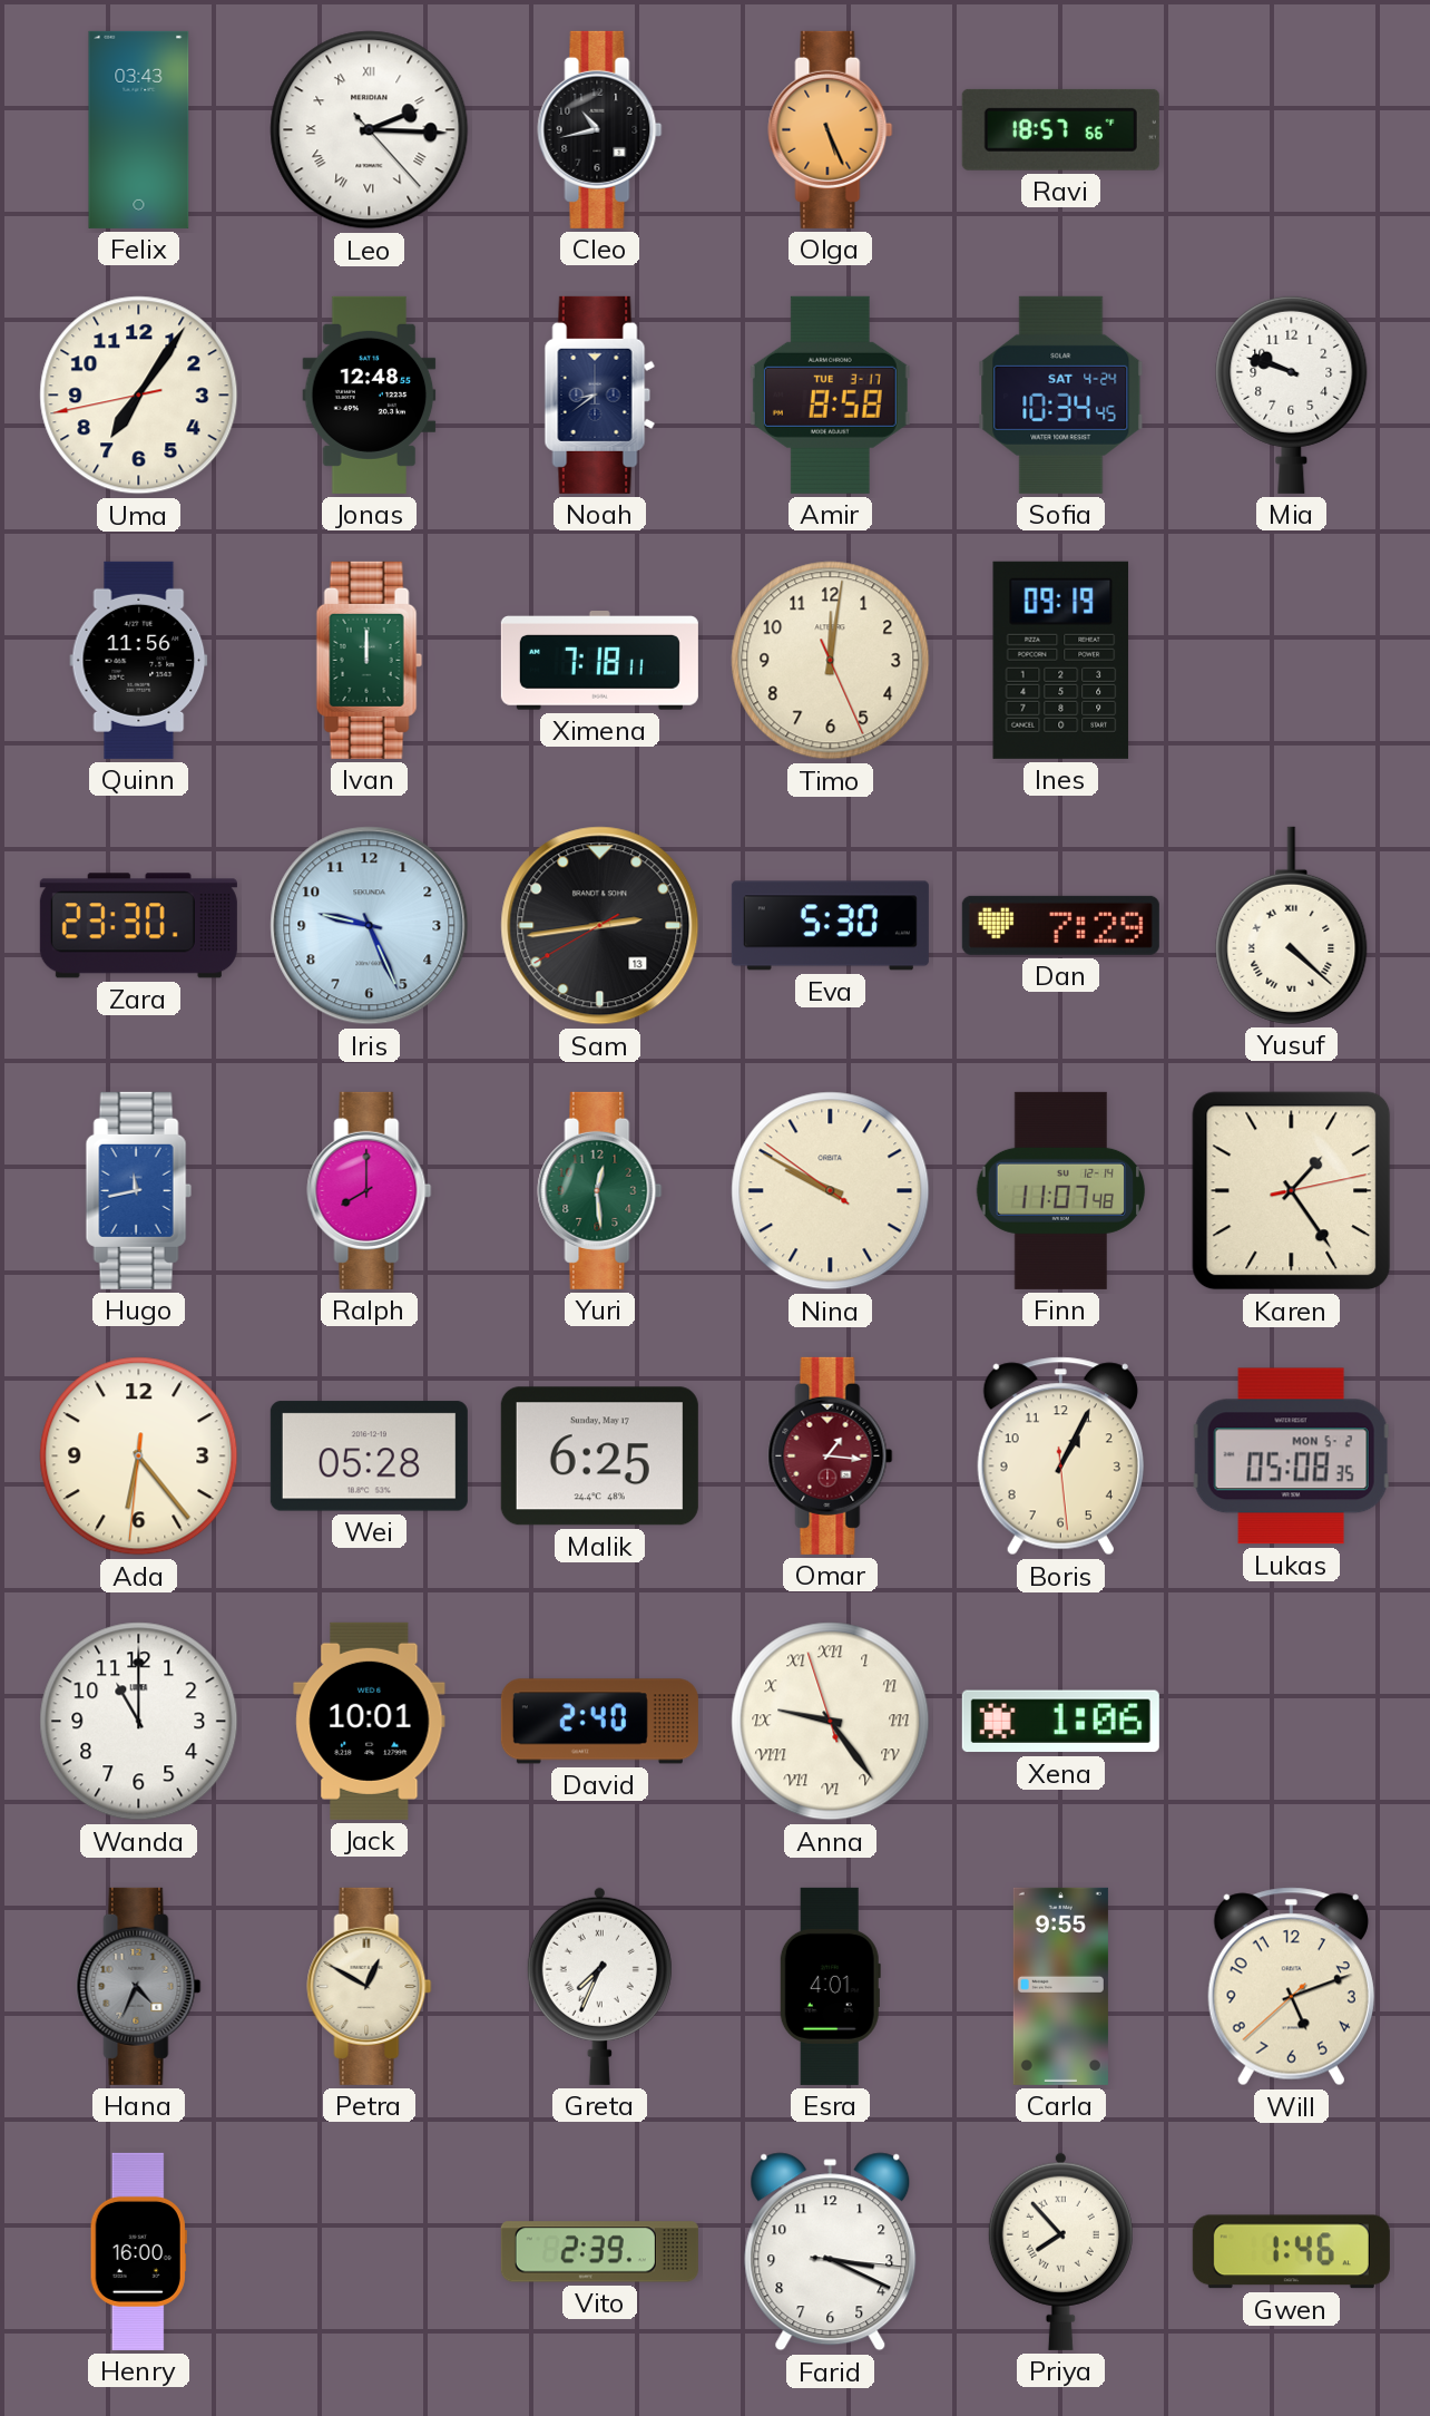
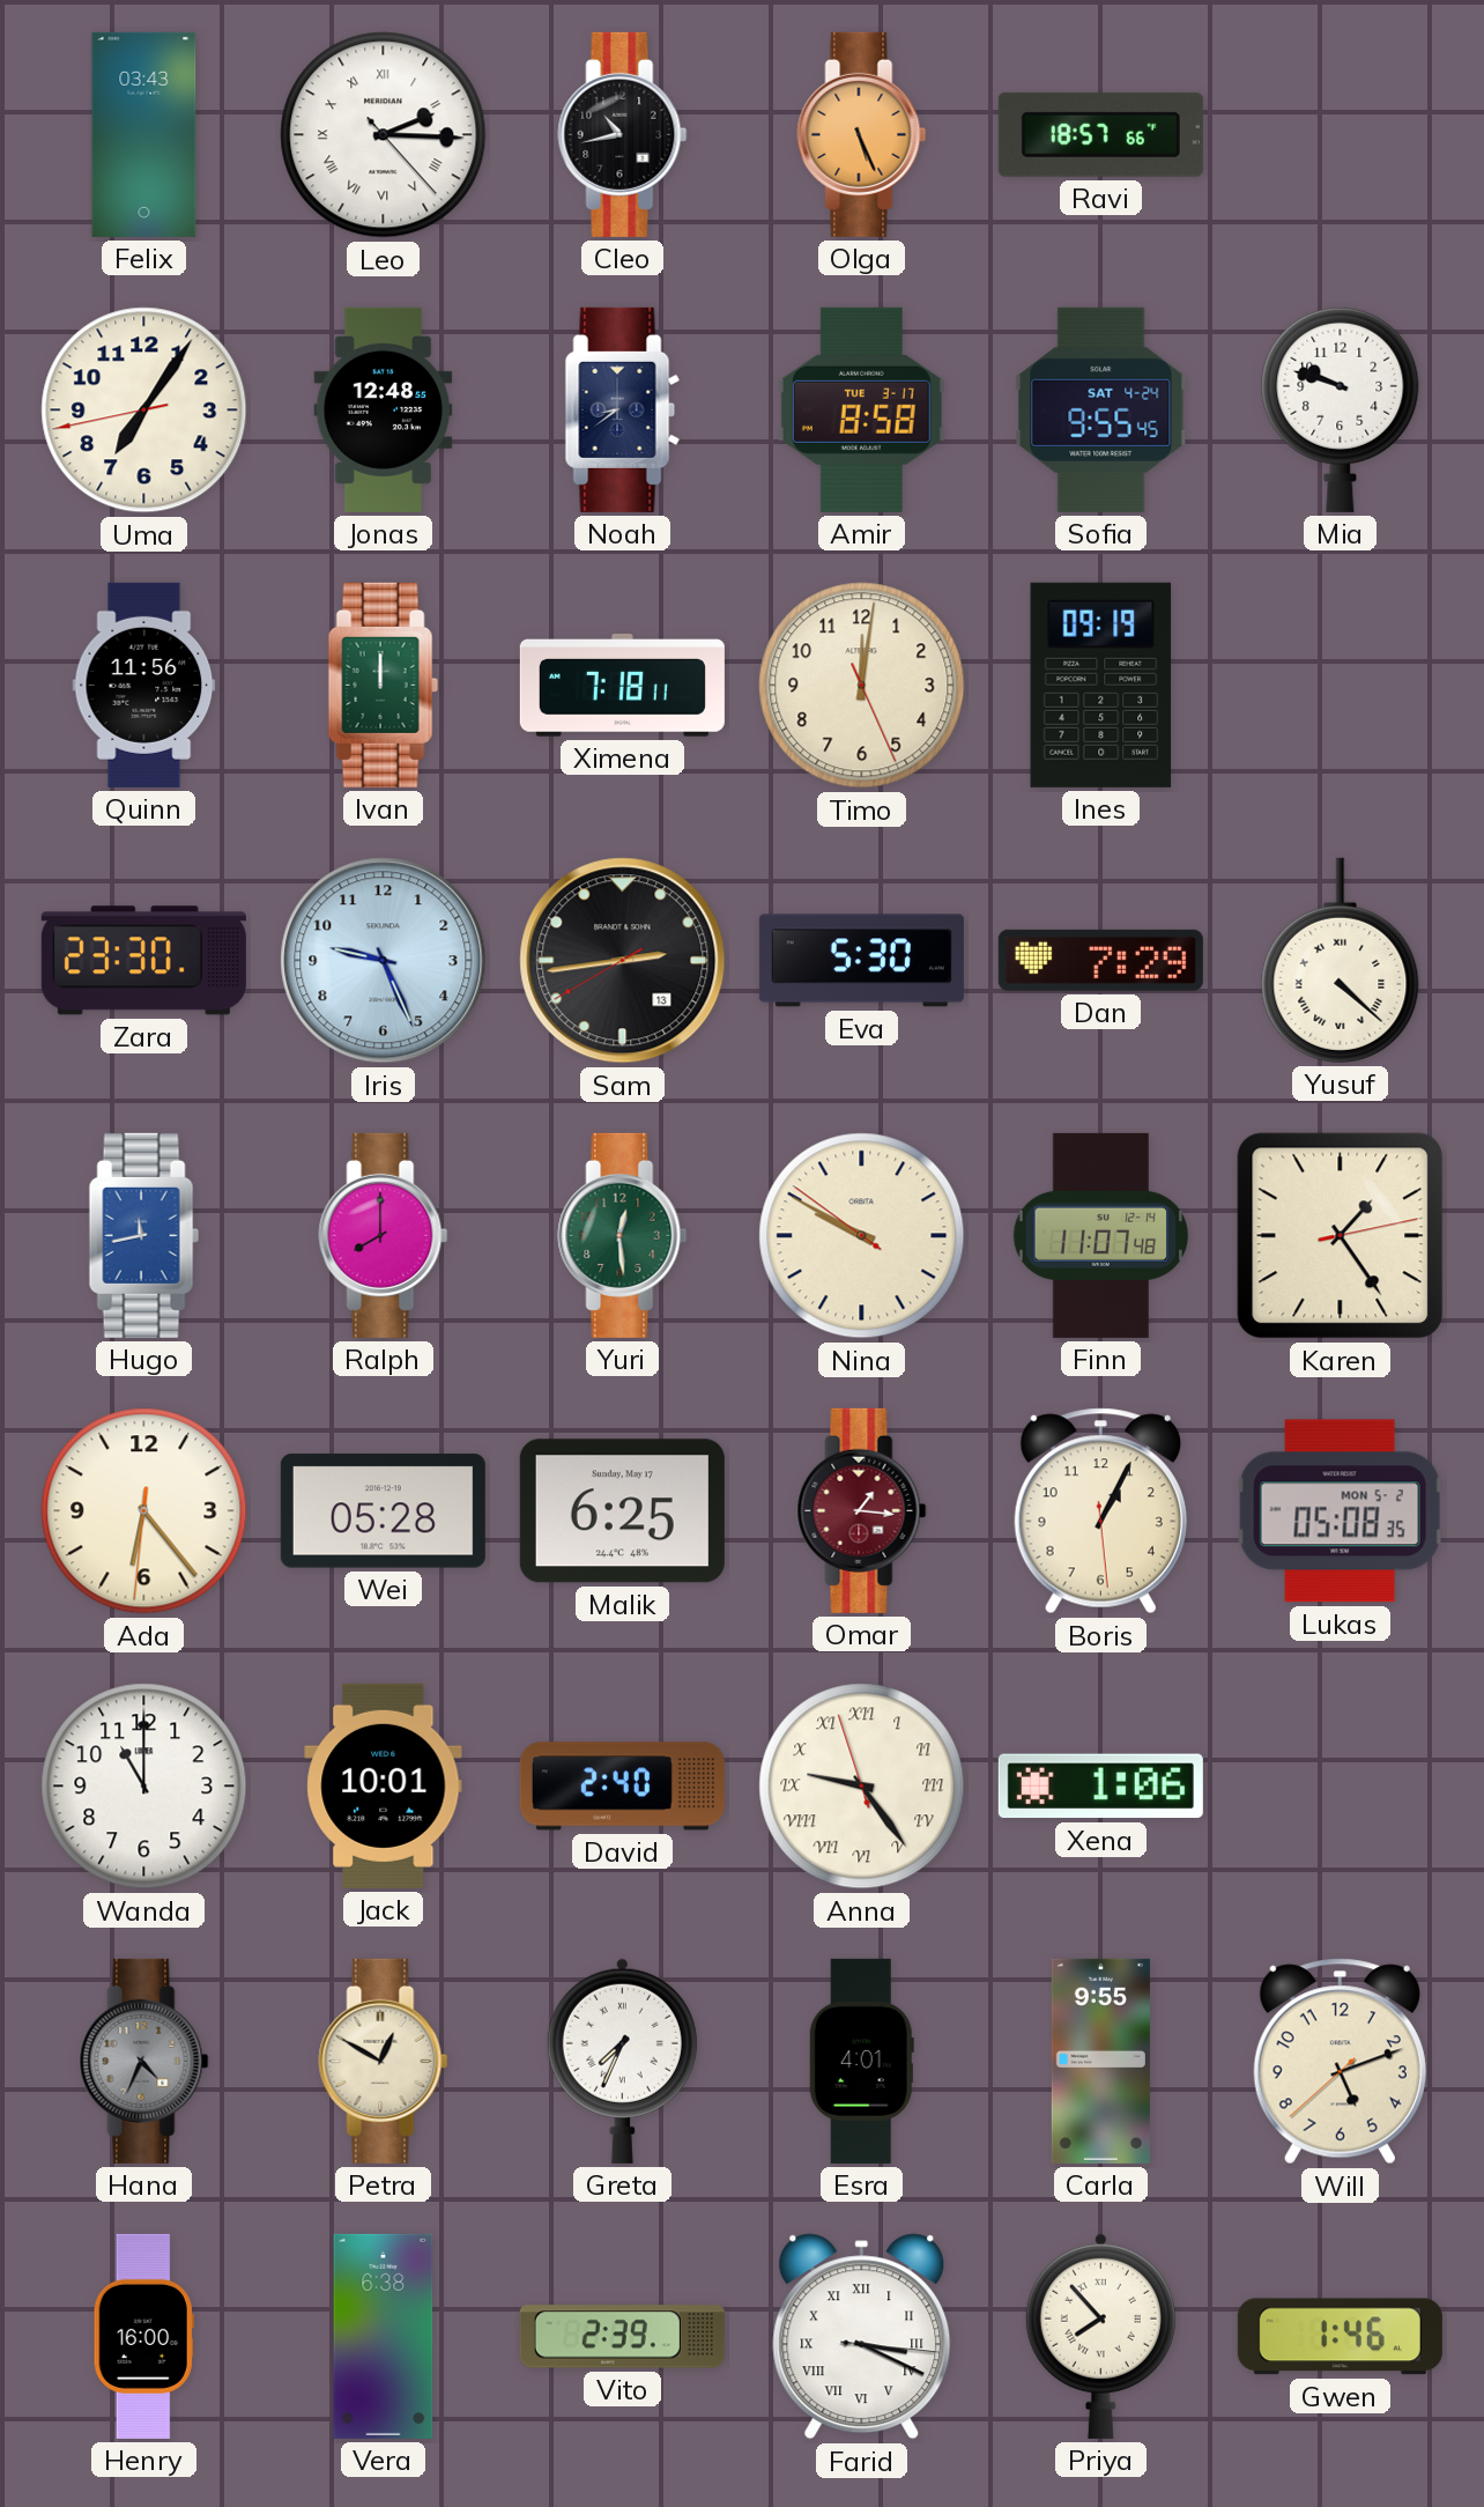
Sofia: 10:34 -> 9:55 (1101, 409)
Vera: none -> 6:38 (384, 2336)
Farid numerals: Arabic -> Roman (862, 2337)
